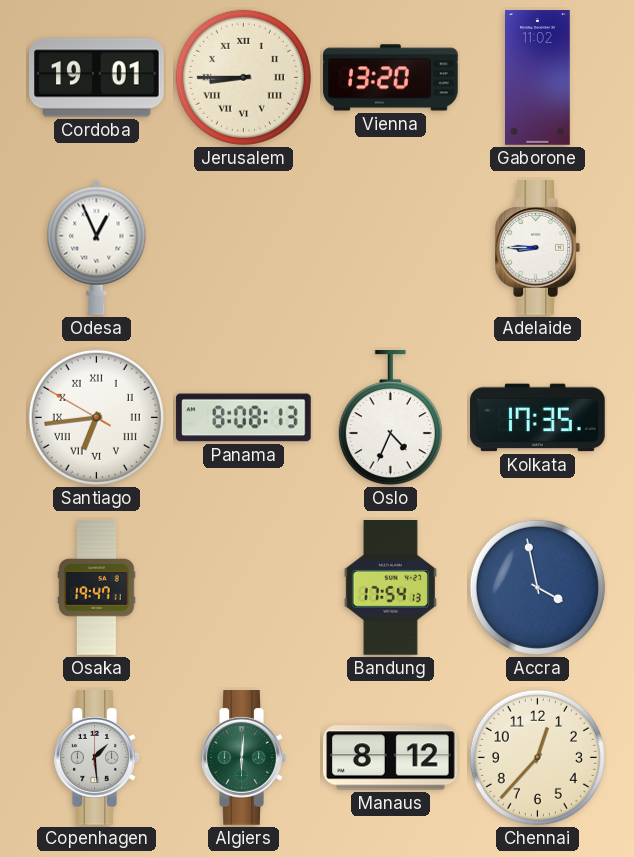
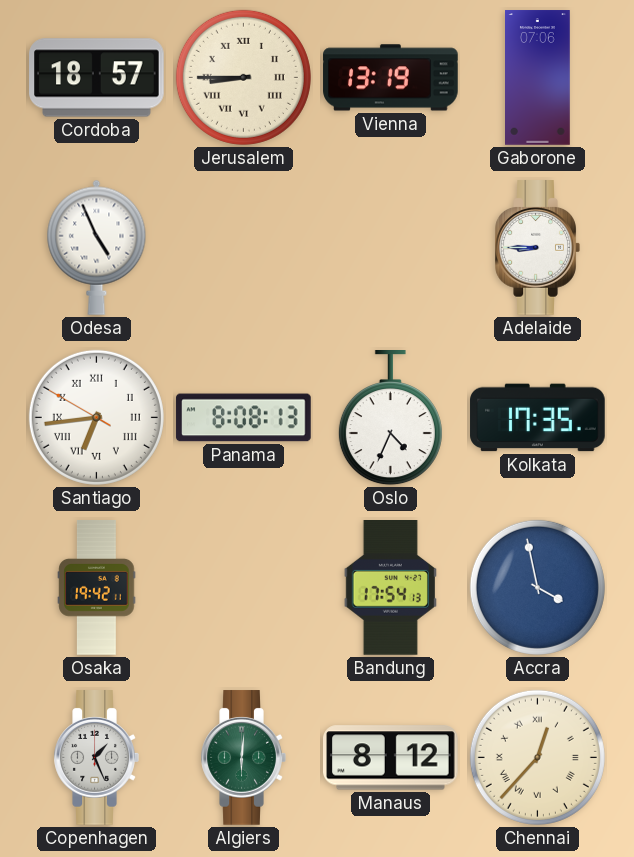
Cordoba: 19:01 -> 18:57 (97, 78)
Vienna: 13:20 -> 13:19 (391, 78)
Gaborone: 11:02 -> 07:06 (538, 78)
Odesa: 12:56 -> 4:56 (97, 247)
Osaka: 19:47 -> 19:42 (97, 588)
Copenhagen: 1:29 -> 1:26 (96, 758)
Chennai numerals: Arabic -> Roman (537, 757)
